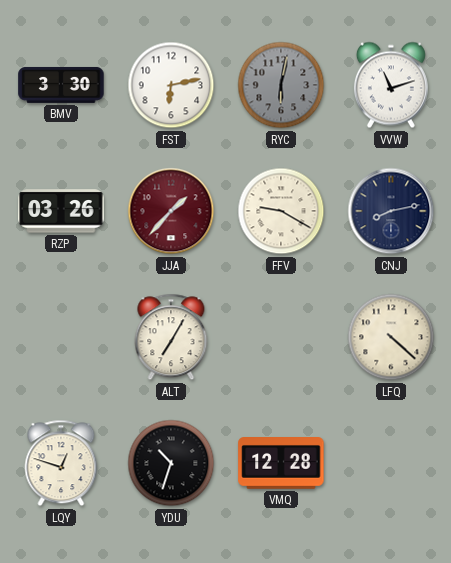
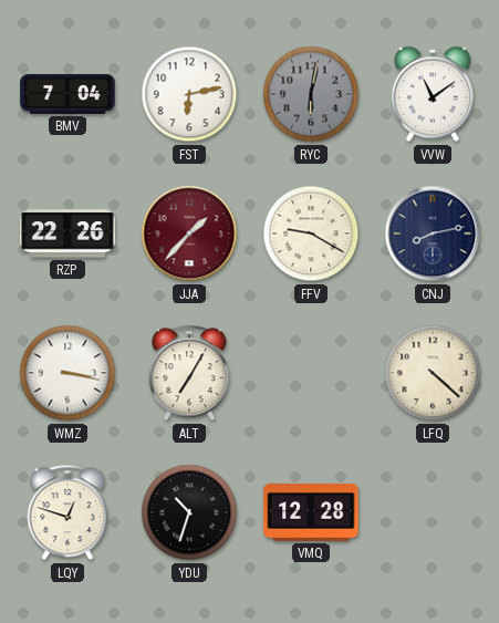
BMV: 3:30 -> 7:04 (67, 94)
VVW: 11:12 -> 11:09 (433, 94)
RZP: 03:26 -> 22:26 (67, 233)
WMZ: none -> 3:17 (67, 373)
